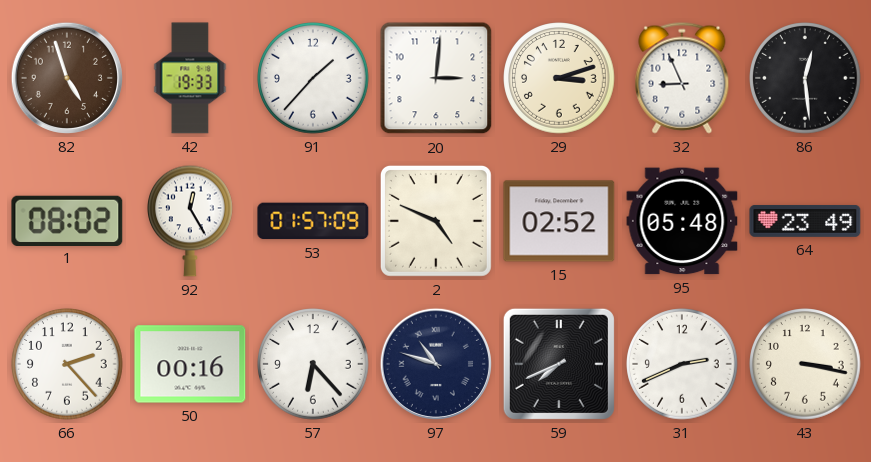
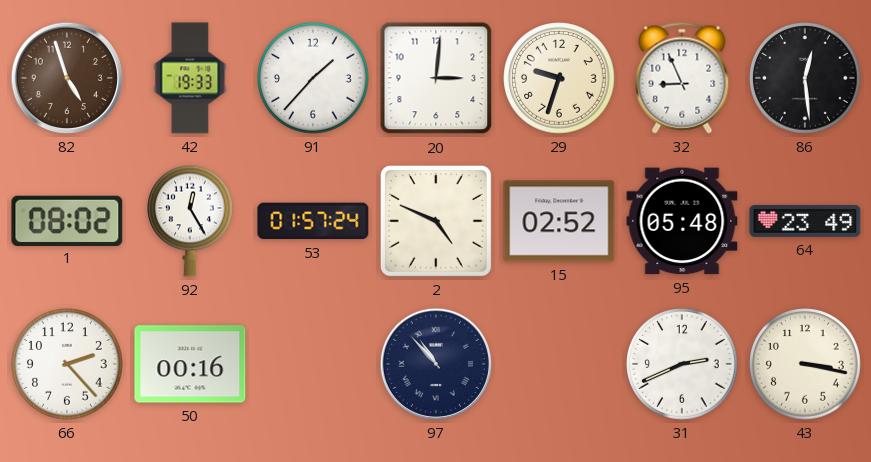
29: 3:12 -> 9:33 (559, 78)
53: 01:57:09 -> 01:57:24 (313, 221)
57: 6:23 -> none (313, 364)
97: 10:48 -> 10:53 (436, 364)
59: 7:41 -> none (559, 364)
